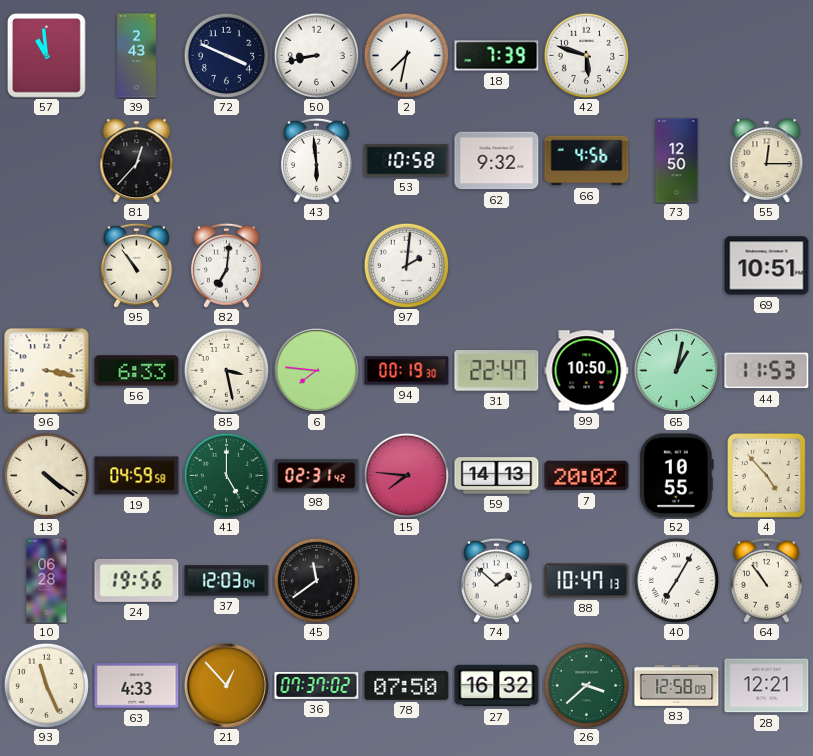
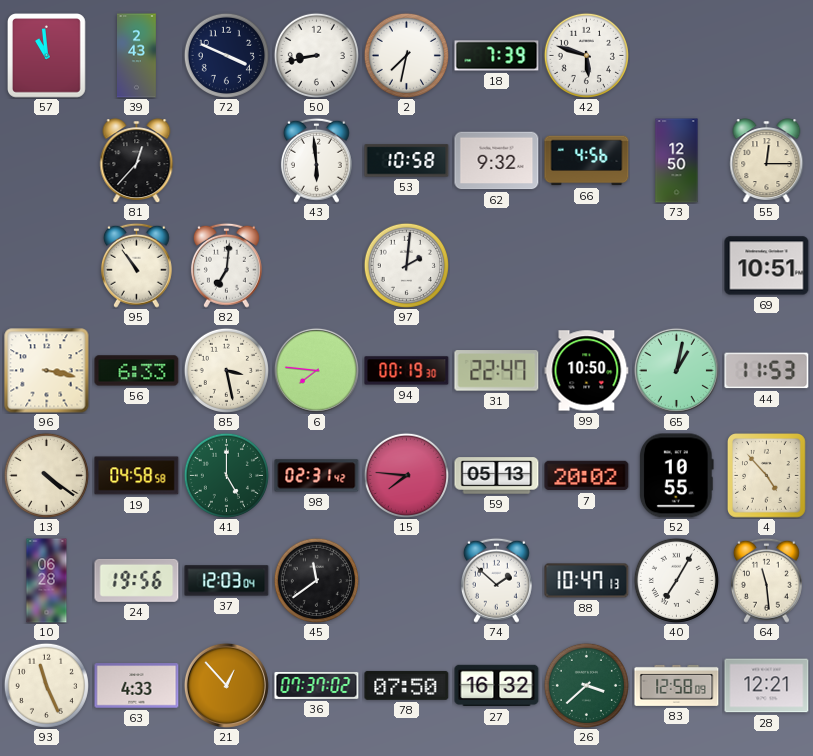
19: 04:59 -> 04:58 (137, 476)
59: 14:13 -> 05:13 (497, 476)
64: 10:54 -> 11:29 (766, 580)
